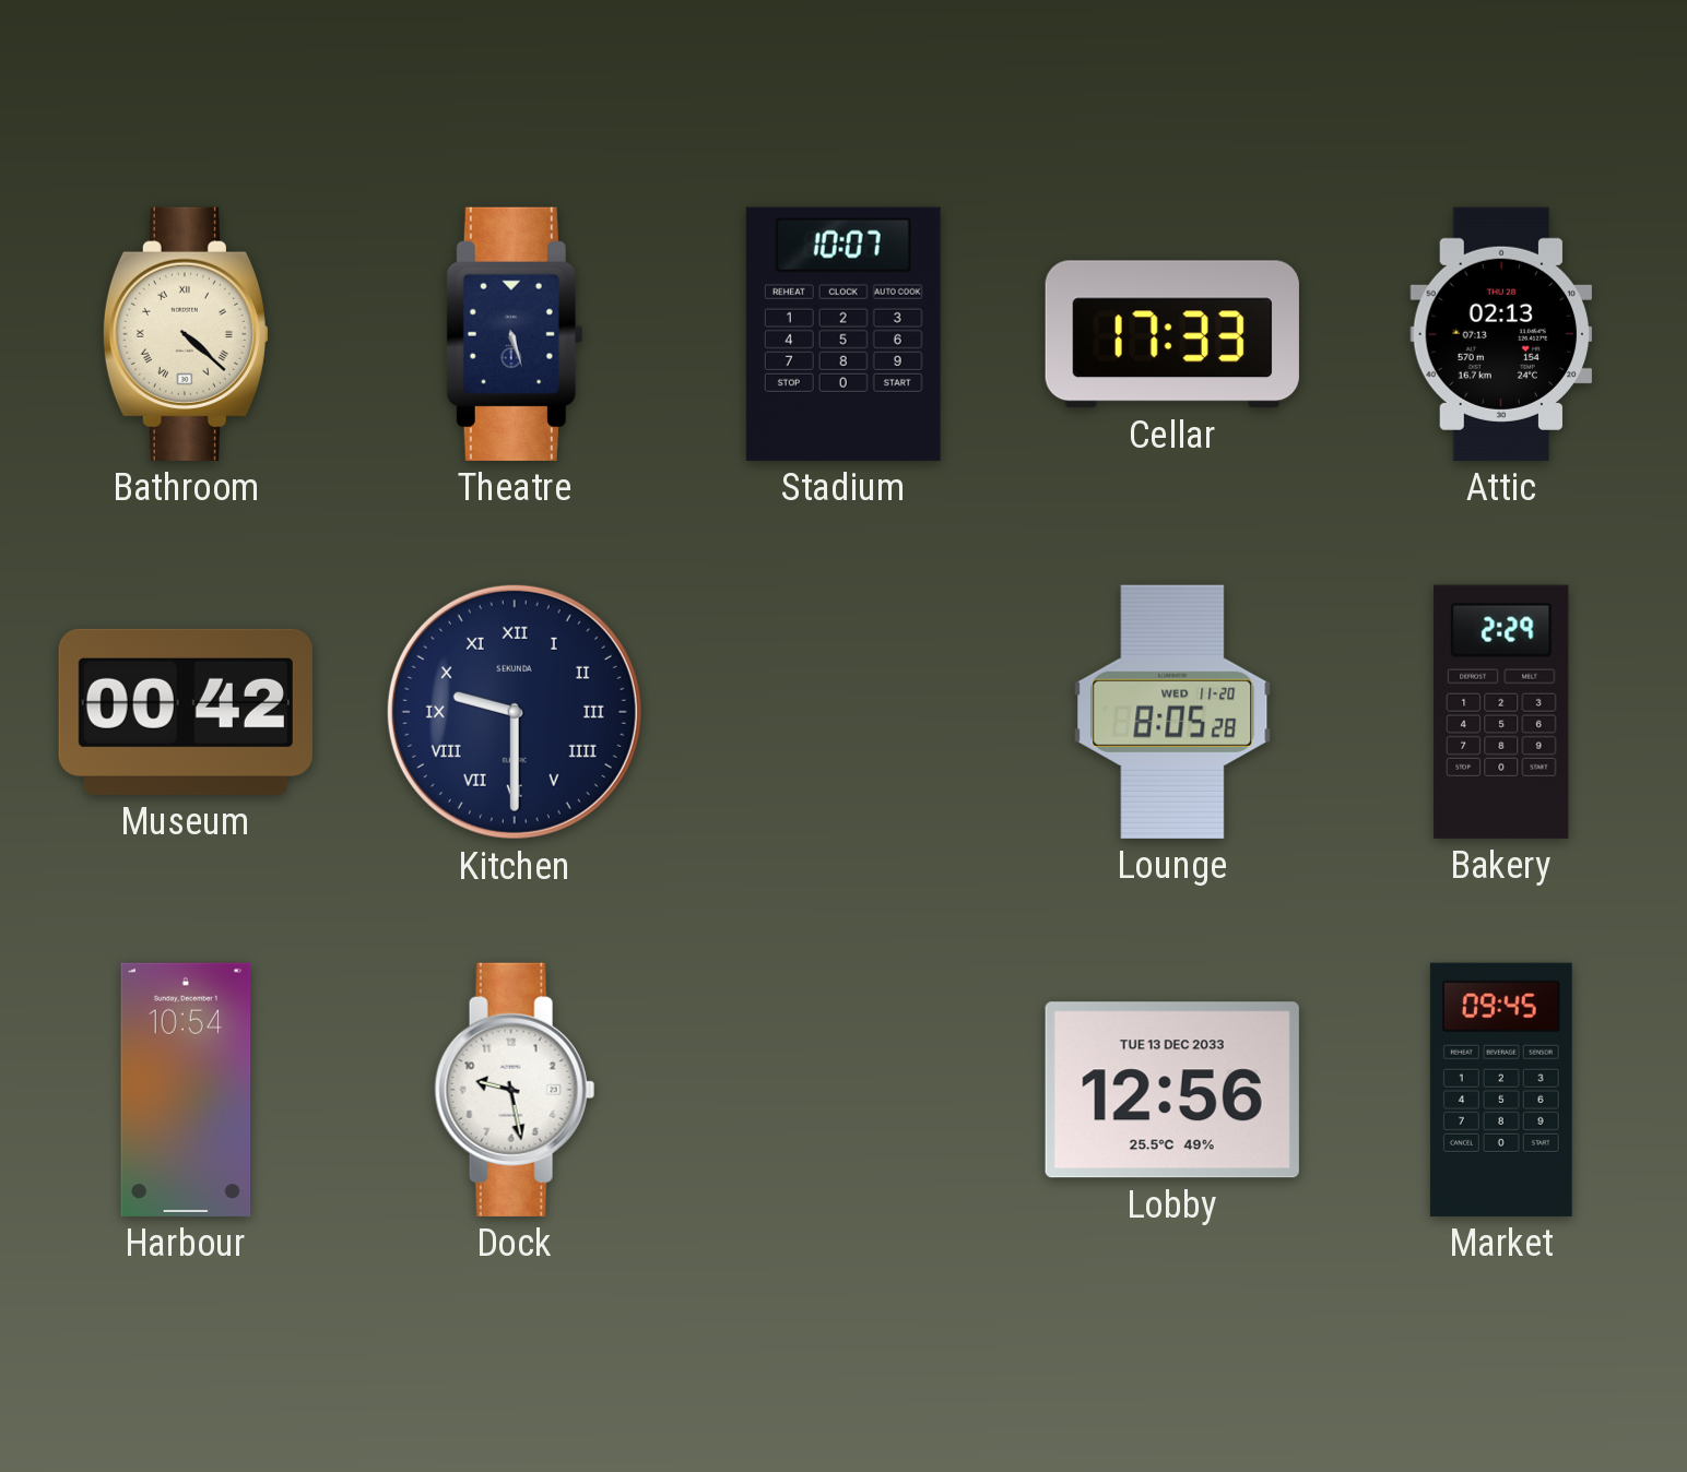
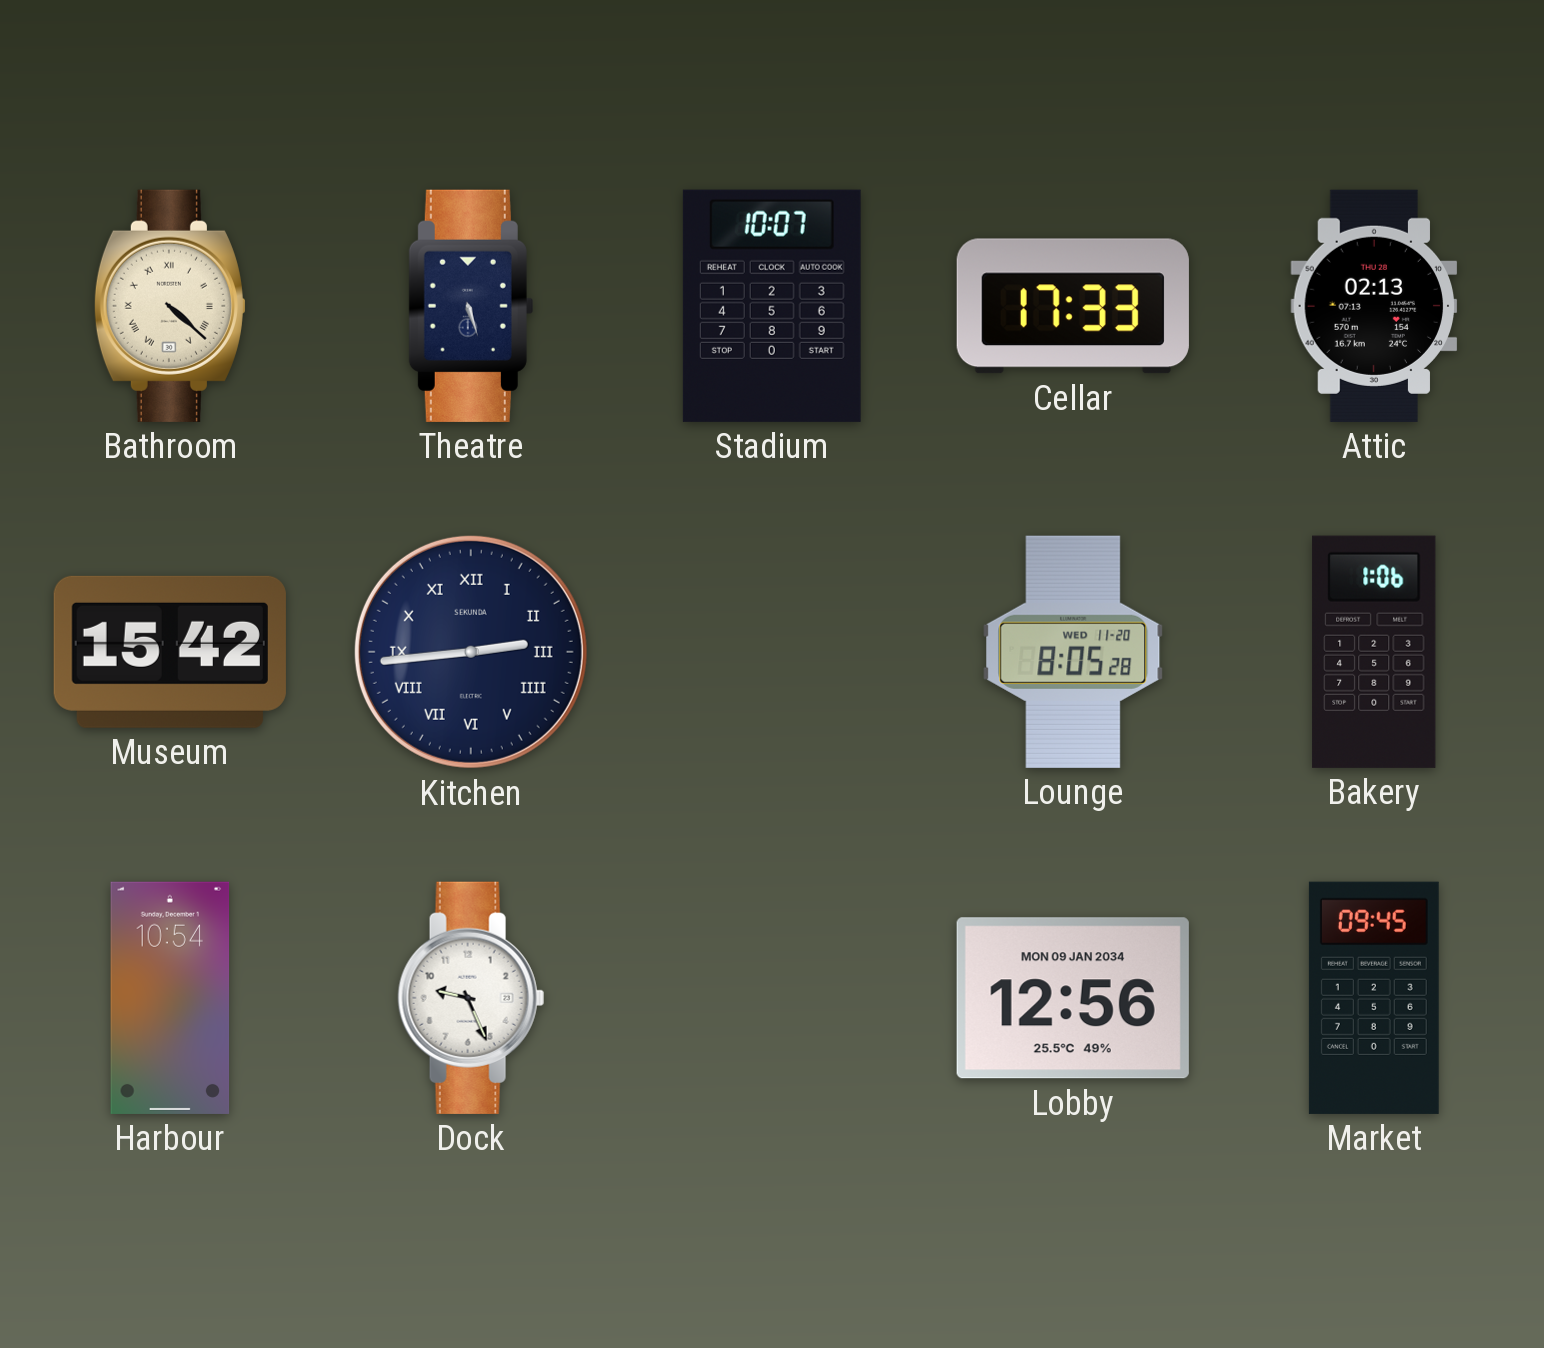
Museum: 00:42 -> 15:42 (170, 652)
Kitchen: 9:30 -> 2:44 (471, 652)
Bakery: 2:29 -> 1:06 (1374, 652)
Dock: 9:28 -> 9:26 (471, 998)
Lobby date: TUE 13 DEC 2033 -> MON 09 JAN 2034 (1073, 998)
